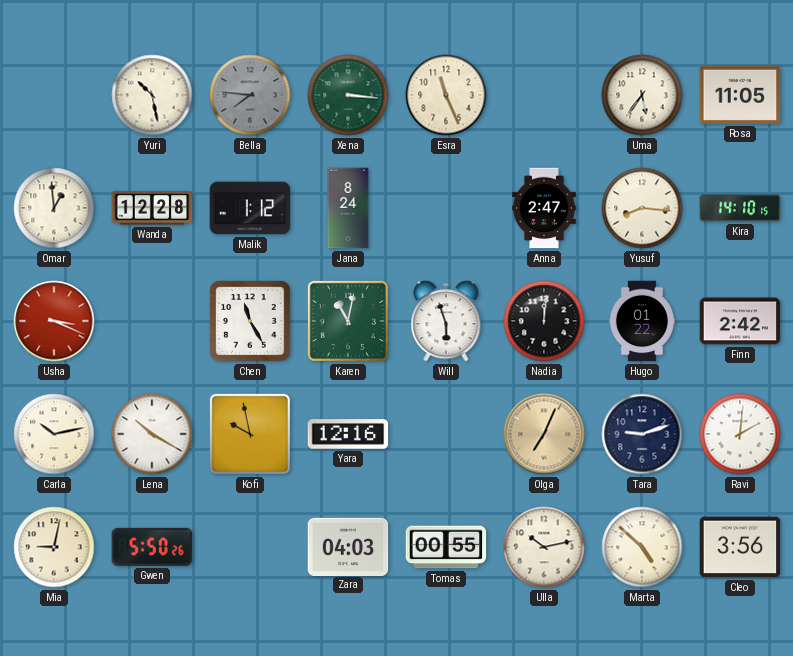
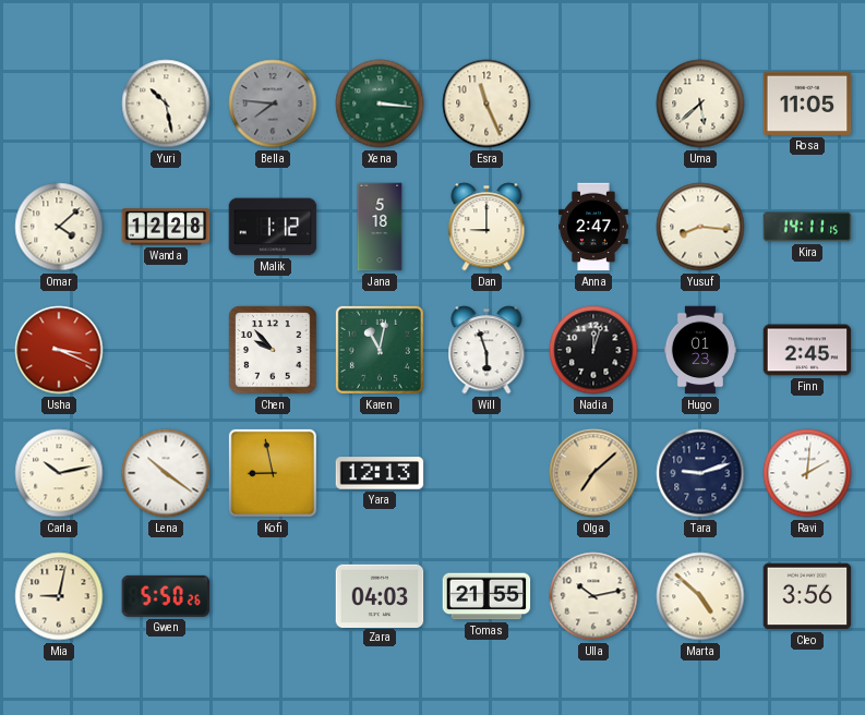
Uma: 5:36 -> 5:38 (700, 104)
Omar: 12:59 -> 4:08 (59, 227)
Jana: 8:24 -> 5:18 (380, 227)
Dan: none -> 9:00 (486, 227)
Kira: 14:10 -> 14:11 (807, 227)
Chen: 11:25 -> 9:53 (273, 350)
Nadia: 12:01 -> 12:03 (593, 350)
Hugo: 01:22 -> 01:23 (700, 350)
Finn: 2:42 -> 2:45 (807, 350)
Lena: 10:20 -> 10:21 (166, 473)
Kofi: 9:58 -> 8:58 (273, 473)
Yara: 12:16 -> 12:13 (380, 473)
Olga: 7:04 -> 7:08 (593, 473)
Tomas: 00:55 -> 21:55 (486, 596)
